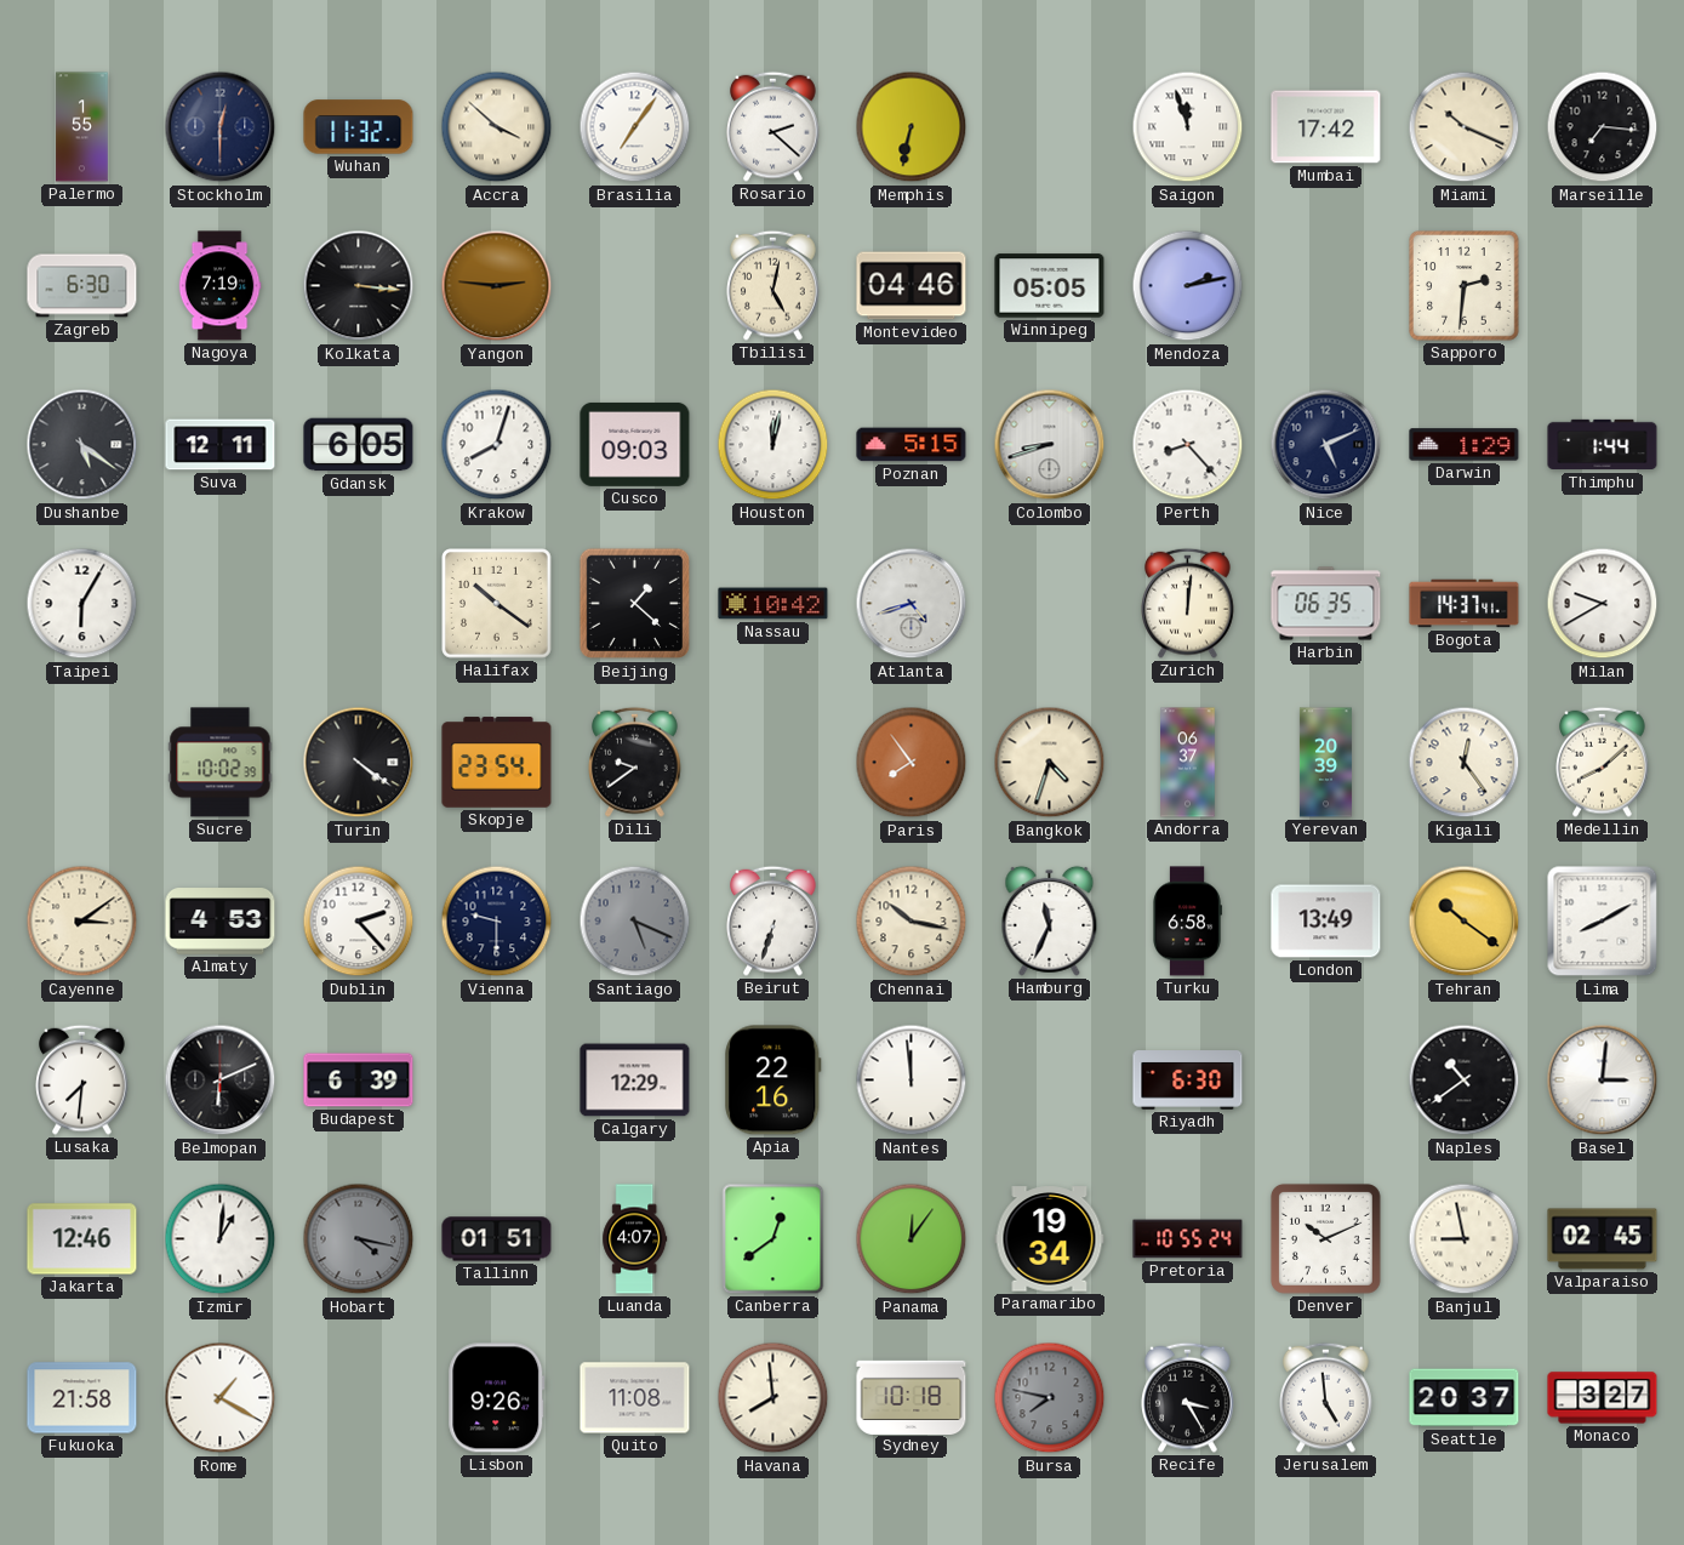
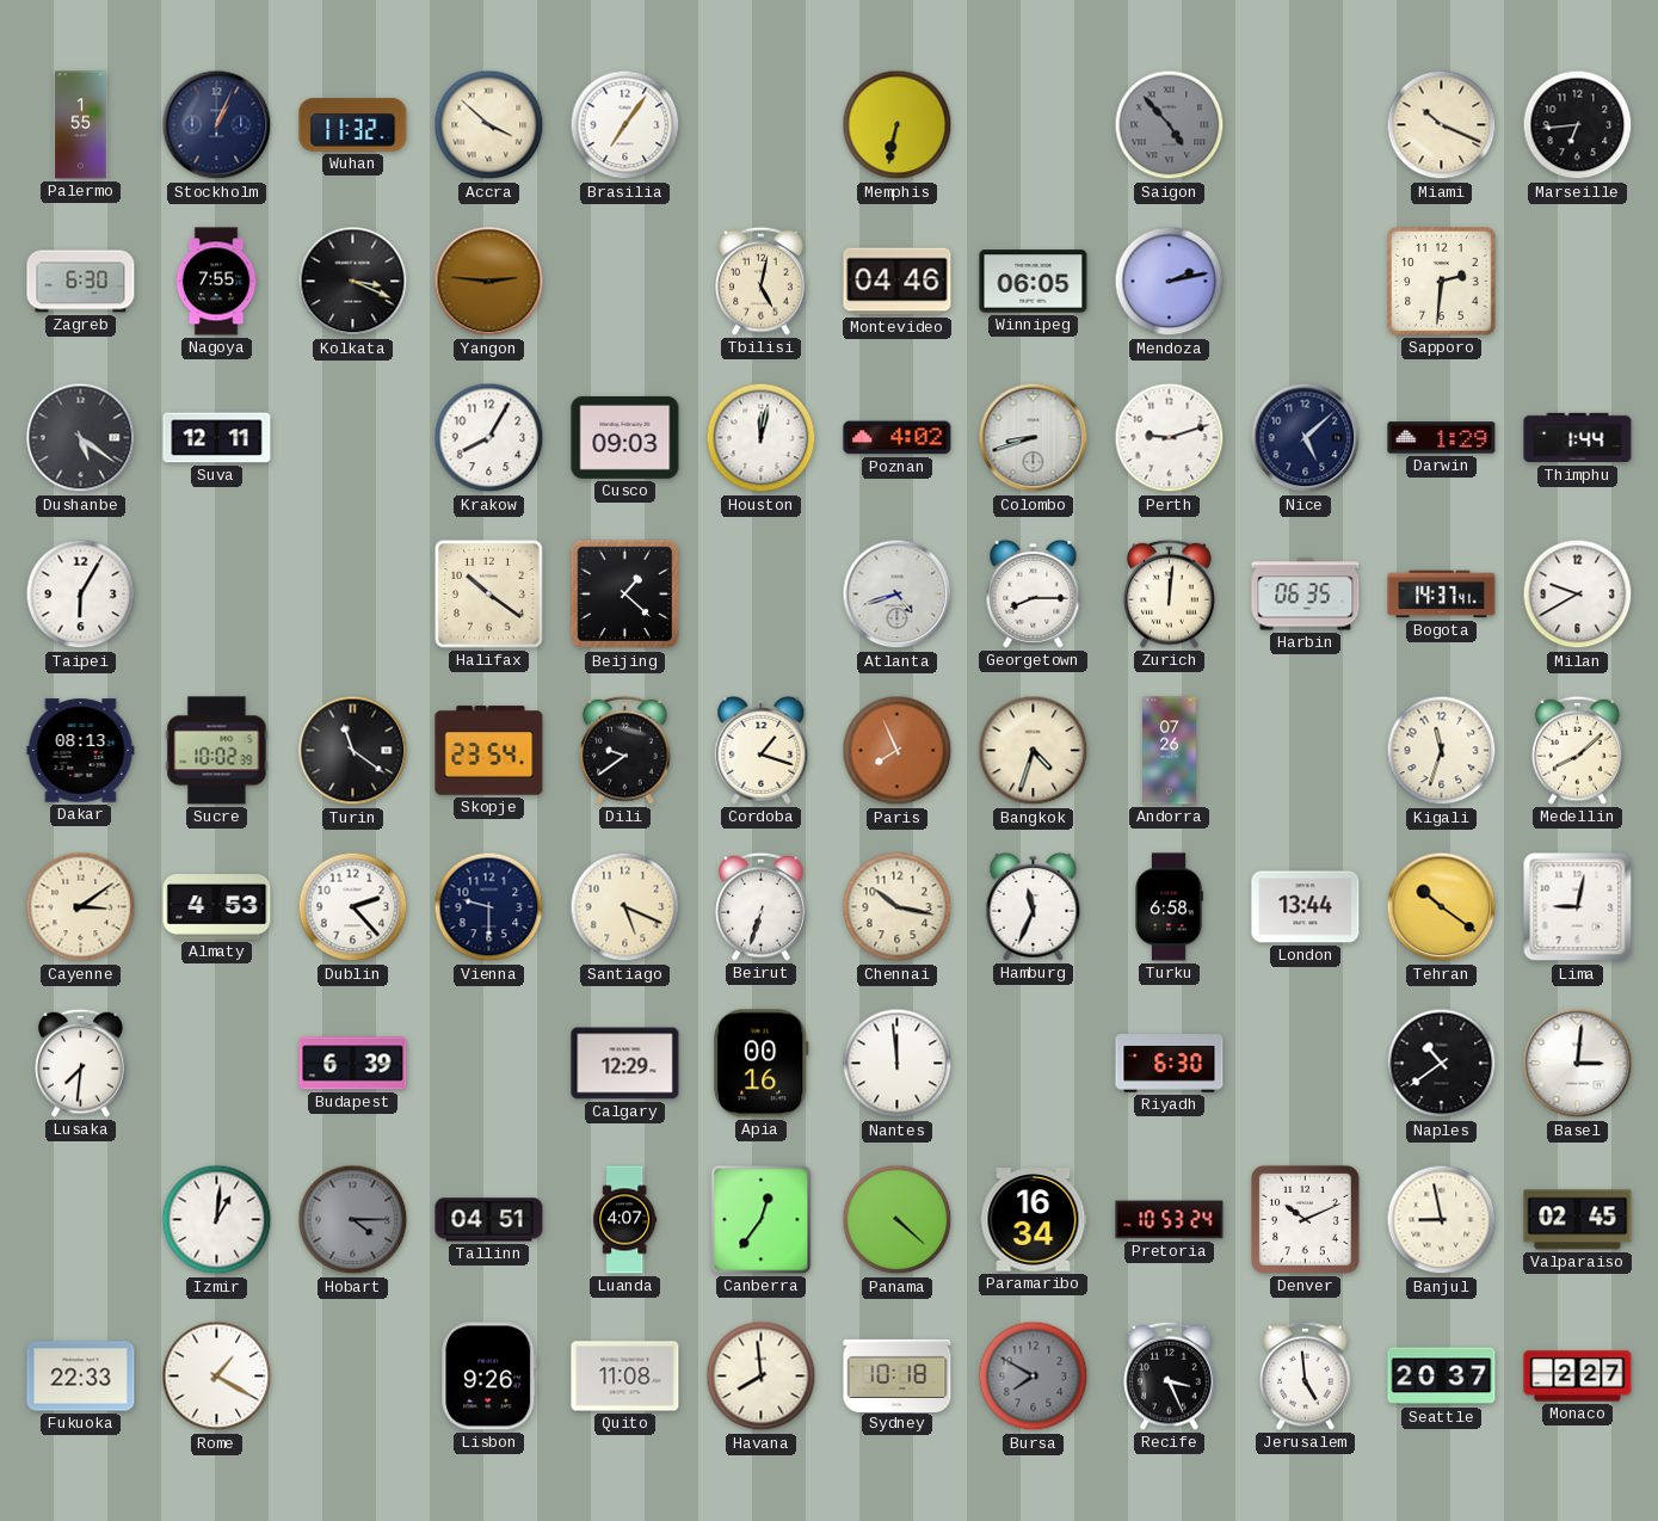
Stockholm: 12:30 -> 1:04 (217, 125)
Rosario: 2:22 -> none (774, 126)
Saigon: 11:57 -> 4:53 (1170, 125)
Saigon dial: white -> grey (1170, 125)
Mumbai: 17:42 -> none (1326, 127)
Marseille: 7:16 -> 6:44 (1578, 125)
Nagoya: 7:19 -> 7:55 (216, 282)
Kolkata: 3:16 -> 3:19 (353, 282)
Winnipeg: 05:05 -> 06:05 (1034, 282)
Gdansk: 6:05 -> none (359, 445)
Krakow: 8:03 -> 8:05 (489, 438)
Poznan: 5:15 -> 4:02 (898, 438)
Perth: 8:23 -> 9:12 (1170, 438)
Nice: 5:11 -> 5:08 (1306, 438)
Nassau: 10:42 -> none (774, 604)
Georgetown: none -> 8:15 (1034, 593)
Dakar: none -> 08:13 (81, 751)
Turin: 4:21 -> 11:21 (353, 751)
Cordoba: none -> 1:18 (762, 750)
Paris: 7:54 -> 7:56 (898, 751)
Andorra: 06:37 -> 07:26 (1170, 751)
Yerevan: 20:39 -> none (1325, 763)
Kigali: 12:24 -> 11:33 (1442, 751)
Santiago dial: grey -> cream (625, 907)
London: 13:49 -> 13:44 (1306, 907)
Lima: 8:10 -> 9:02 (1578, 907)
Belmopan: 6:11 -> none (221, 1081)
Apia: 22:16 -> 00:16 (762, 1064)
Jakarta: 12:46 -> none (82, 1239)
Hobart: 4:17 -> 4:15 (353, 1220)
Tallinn: 01:51 -> 04:51 (489, 1220)
Canberra: 12:39 -> 12:36 (762, 1220)
Panama: 12:06 -> 4:22 (898, 1220)
Paramaribo: 19:34 -> 16:34 (1034, 1220)
Pretoria: 10:55 -> 10:53 (1170, 1220)
Fukuoka: 21:58 -> 22:33 (81, 1377)
Bursa: 7:47 -> 7:50 (1034, 1377)
Recife: 3:25 -> 3:26 (1170, 1375)
Monaco: 3:27 -> 2:27 (1578, 1377)
